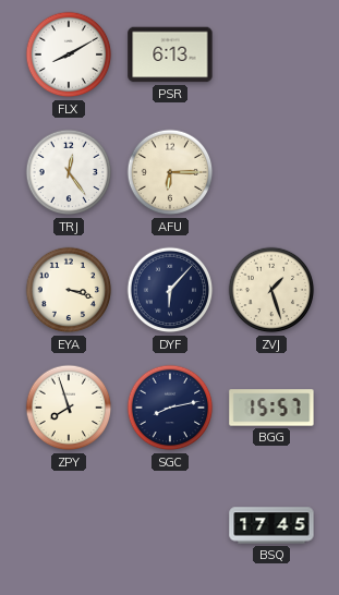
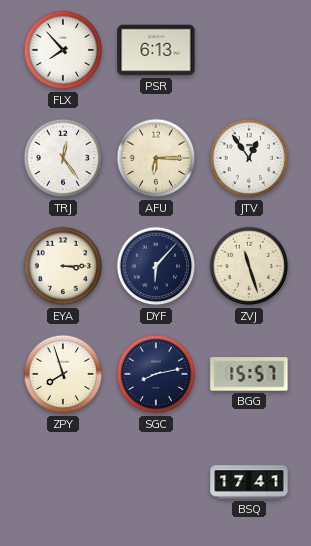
FLX: 8:10 -> 7:53 (63, 50)
JTV: none -> 12:54 (249, 158)
EYA: 3:18 -> 3:15 (63, 266)
ZVJ: 1:27 -> 11:27 (249, 266)
BSQ: 17:45 -> 17:41 (249, 482)
